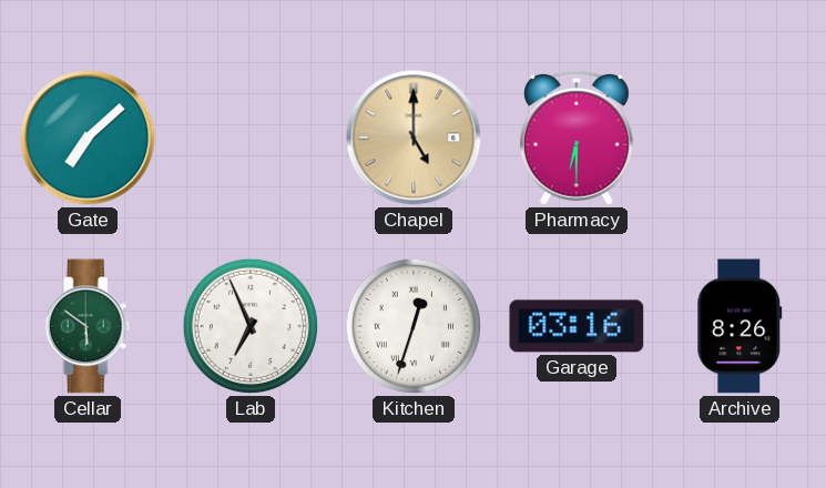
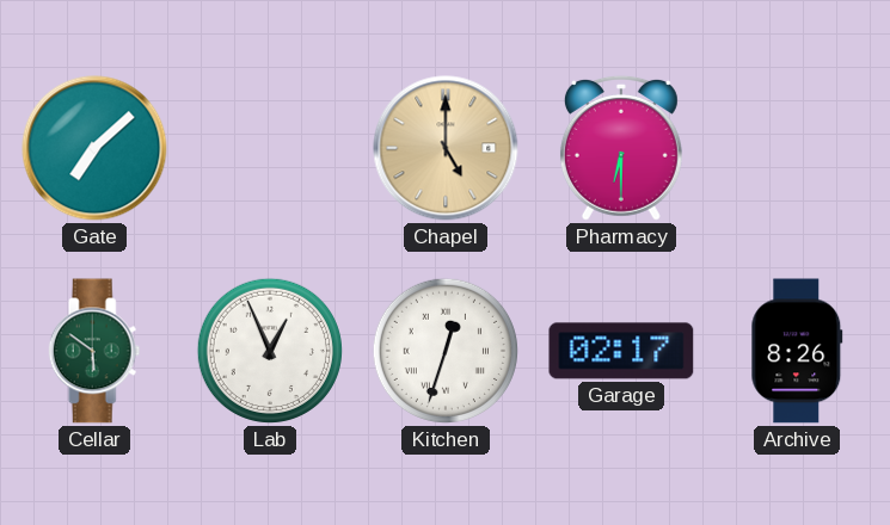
Lab: 6:56 -> 12:56 (270, 351)
Garage: 03:16 -> 02:17 (621, 351)
